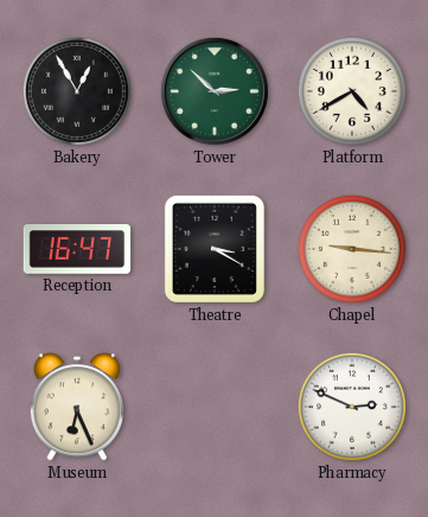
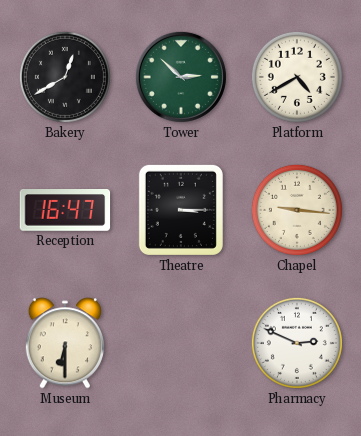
Bakery: 12:55 -> 12:40 (65, 77)
Theatre: 3:20 -> 3:15 (181, 210)
Museum: 6:26 -> 6:30 (64, 343)
